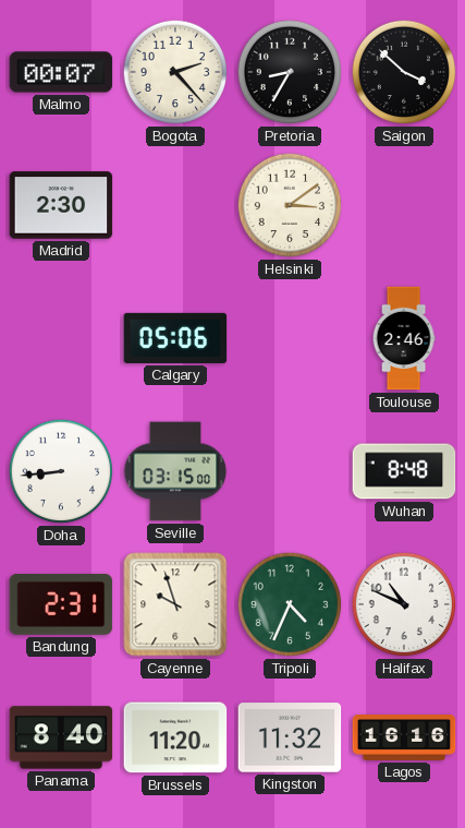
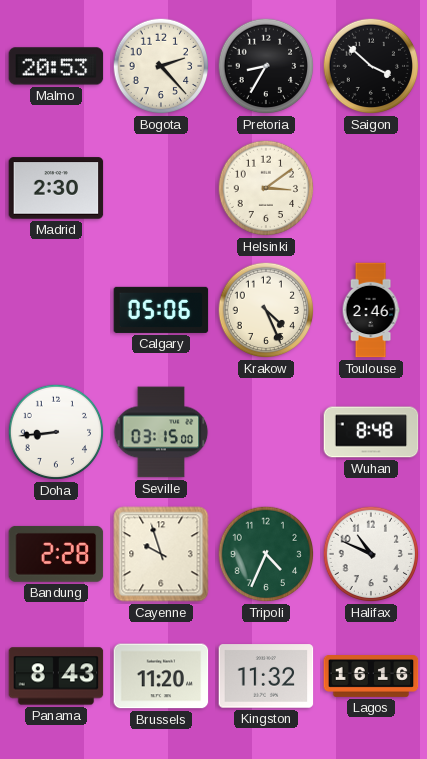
Malmo: 00:07 -> 20:53 (56, 66)
Krakow: none -> 4:26 (266, 310)
Bandung: 2:31 -> 2:28 (56, 554)
Panama: 8:40 -> 8:43 (56, 676)
